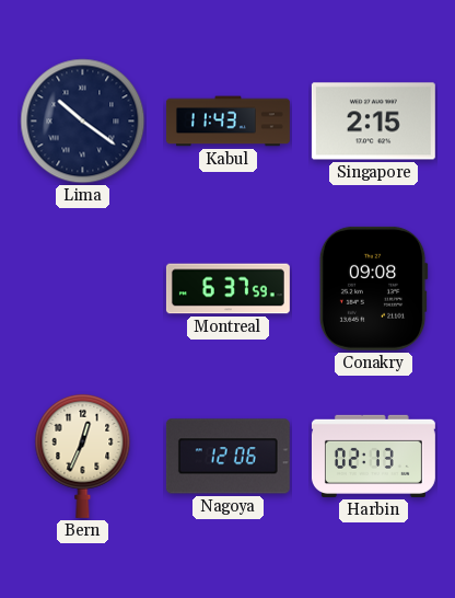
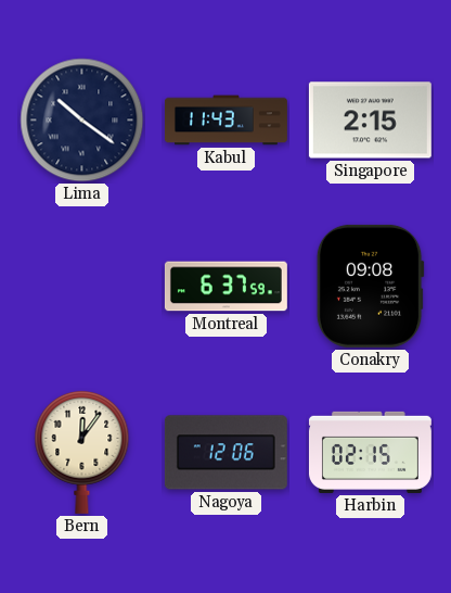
Bern: 12:34 -> 12:06 (82, 452)
Harbin: 02:13 -> 02:15 (370, 452)
